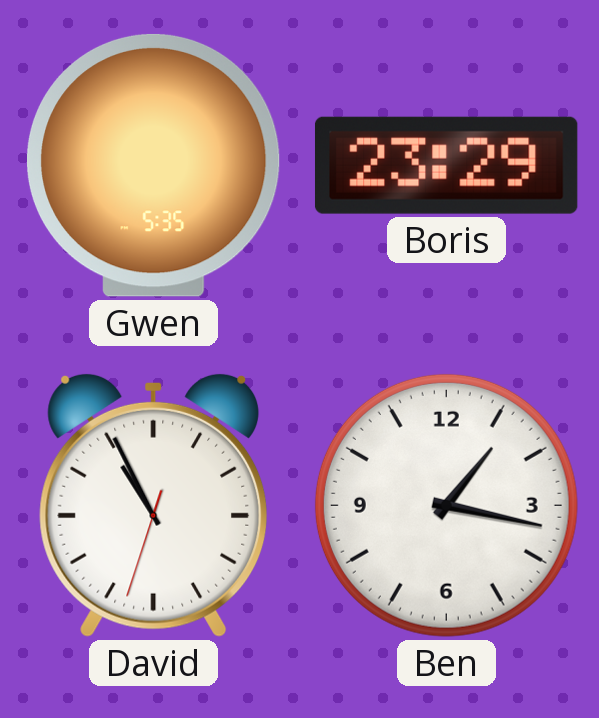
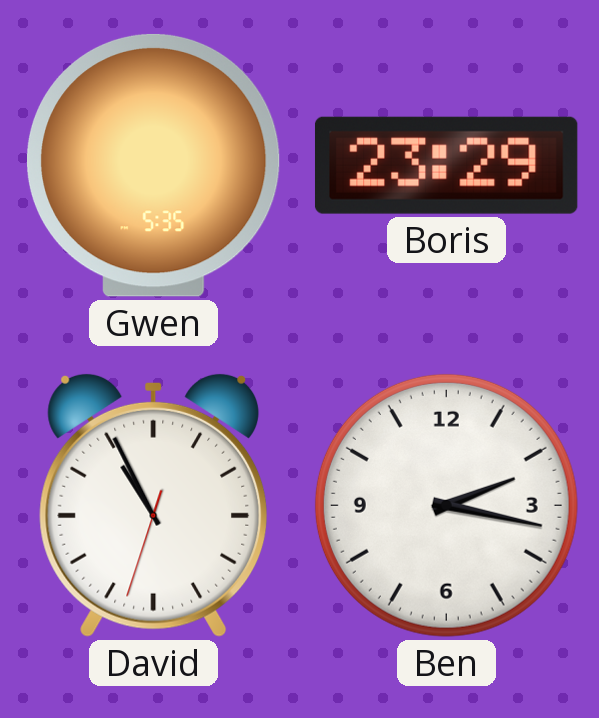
Ben: 1:17 -> 2:17 (446, 505)
